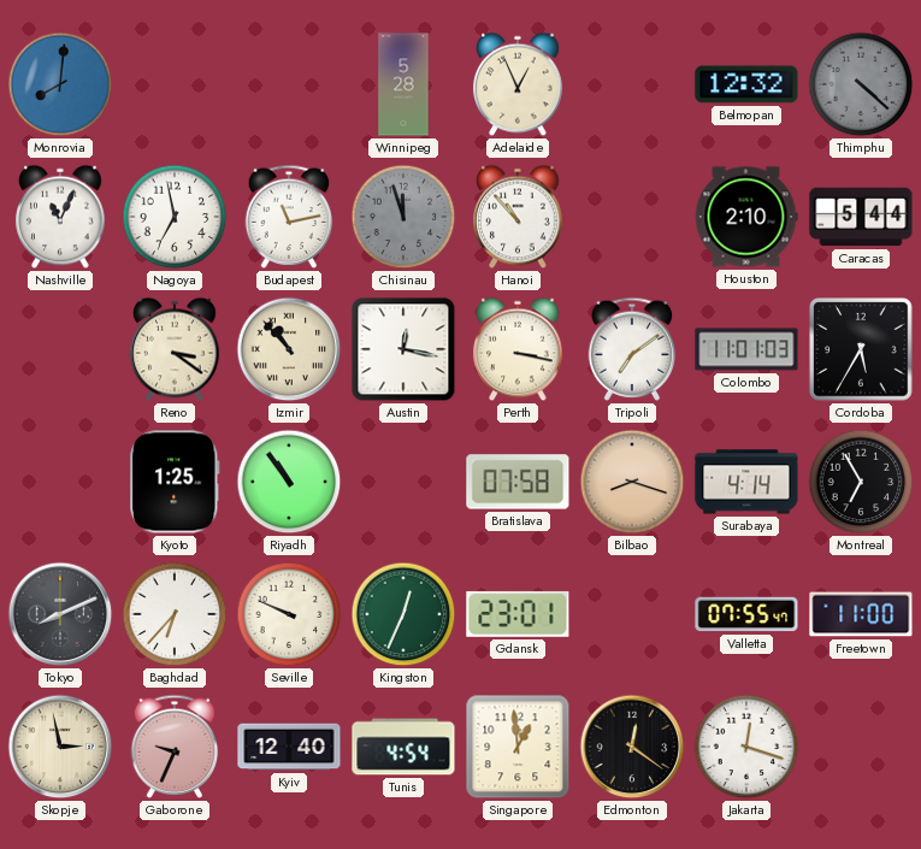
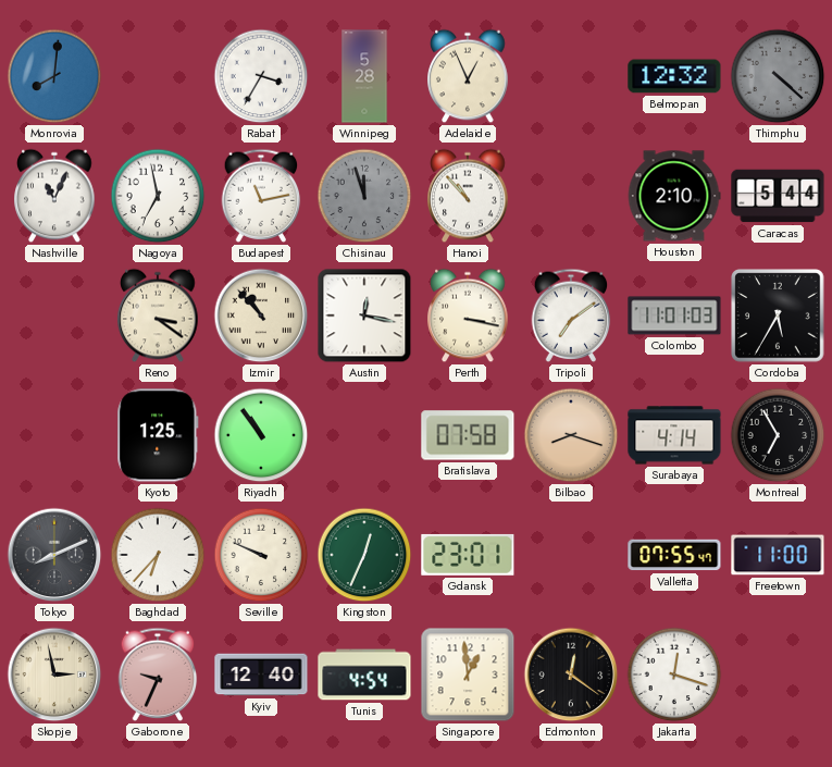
Rabat: none -> 3:35 (261, 76)
